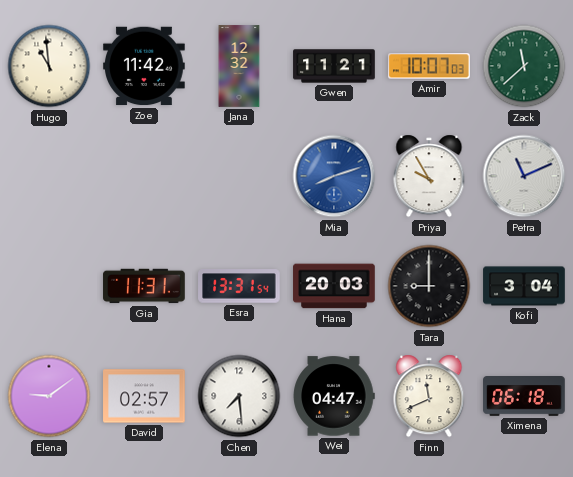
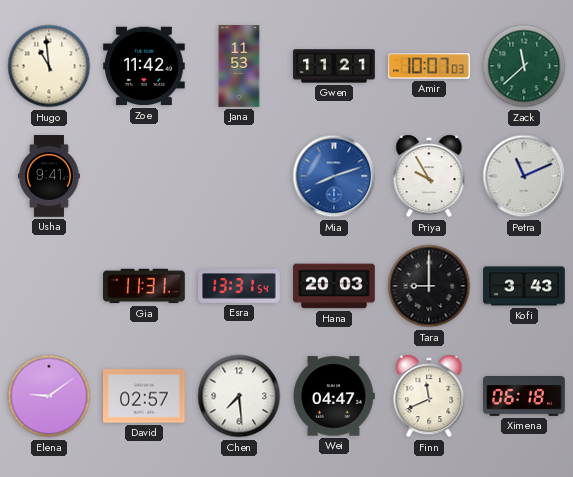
Jana: 12:32 -> 11:53 (239, 66)
Usha: none -> 9:41 (49, 176)
Kofi: 3:04 -> 3:43 (524, 286)
